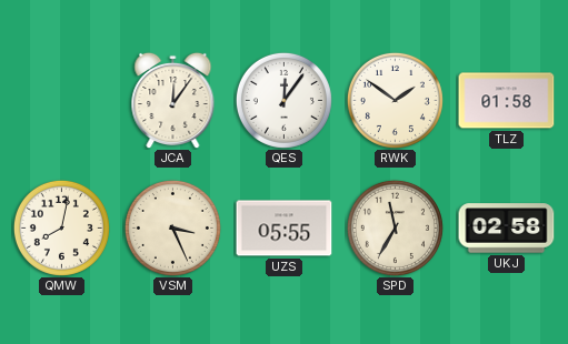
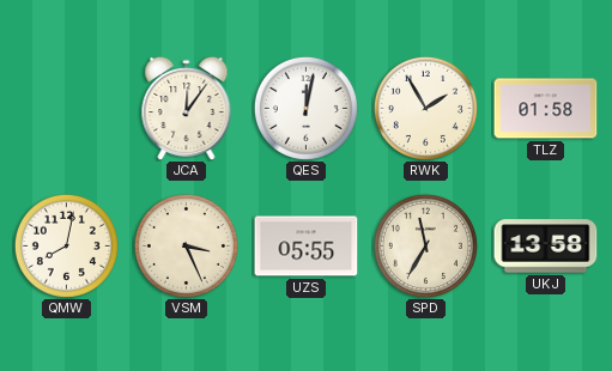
QES: 12:06 -> 12:02 (305, 108)
RWK: 1:51 -> 1:55 (425, 108)
UKJ: 02:58 -> 13:58 (546, 247)
